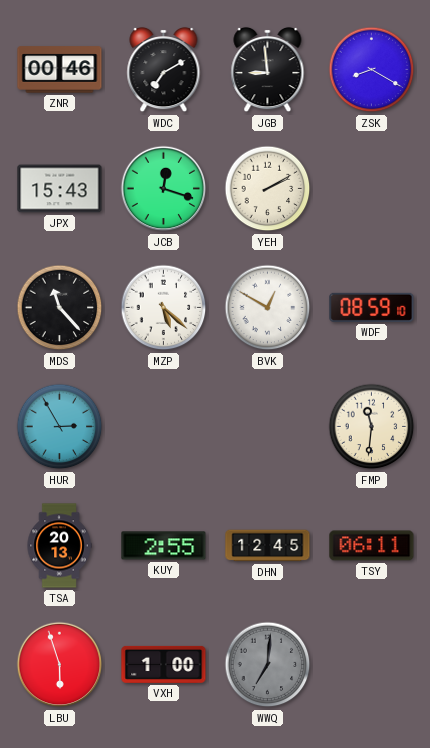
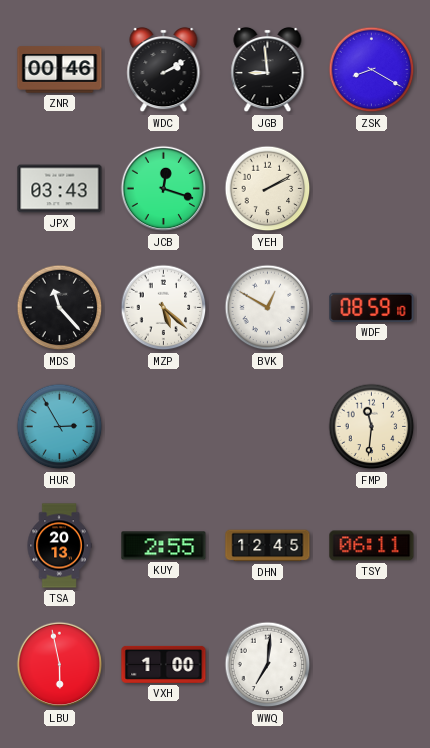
WDC: 7:10 -> 2:10 (164, 70)
JPX: 15:43 -> 03:43 (60, 189)
LBU: 5:57 -> 5:58 (60, 665)
WWQ dial: grey -> white (268, 665)
